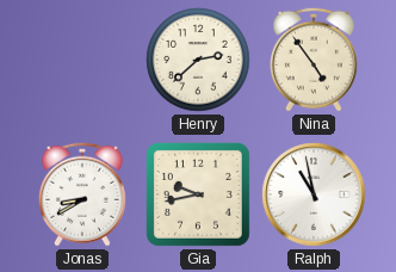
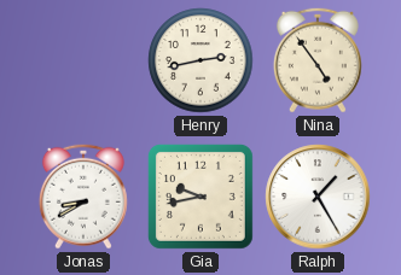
Henry: 2:38 -> 2:43 (200, 60)
Ralph: 10:58 -> 1:25 (318, 197)
